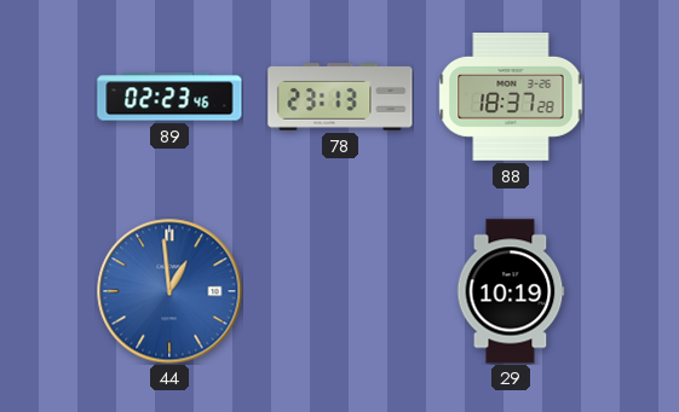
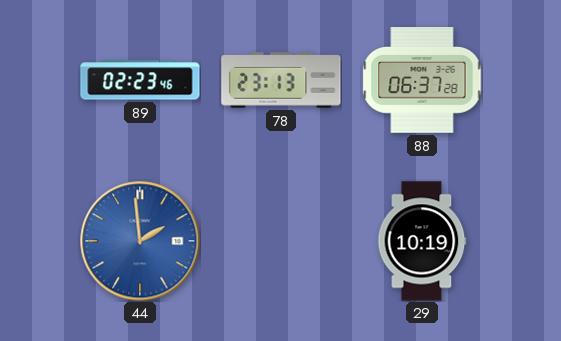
88: 18:37 -> 06:37 (422, 81)
44: 12:59 -> 1:59 (140, 241)
